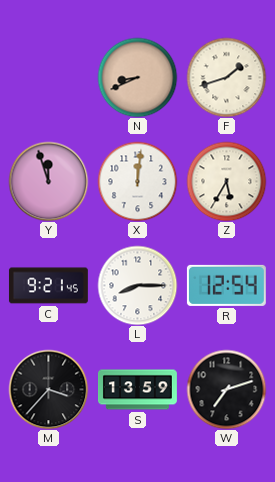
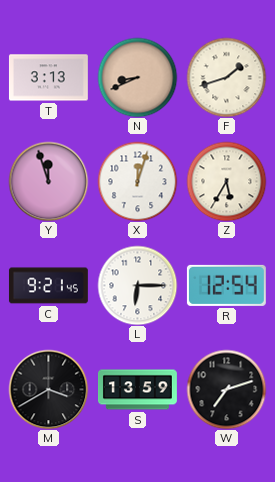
T: none -> 3:13 (48, 78)
X: 12:01 -> 12:03 (137, 181)
L: 8:15 -> 6:15 (137, 285)
M: 3:37 -> 3:40 (48, 389)
